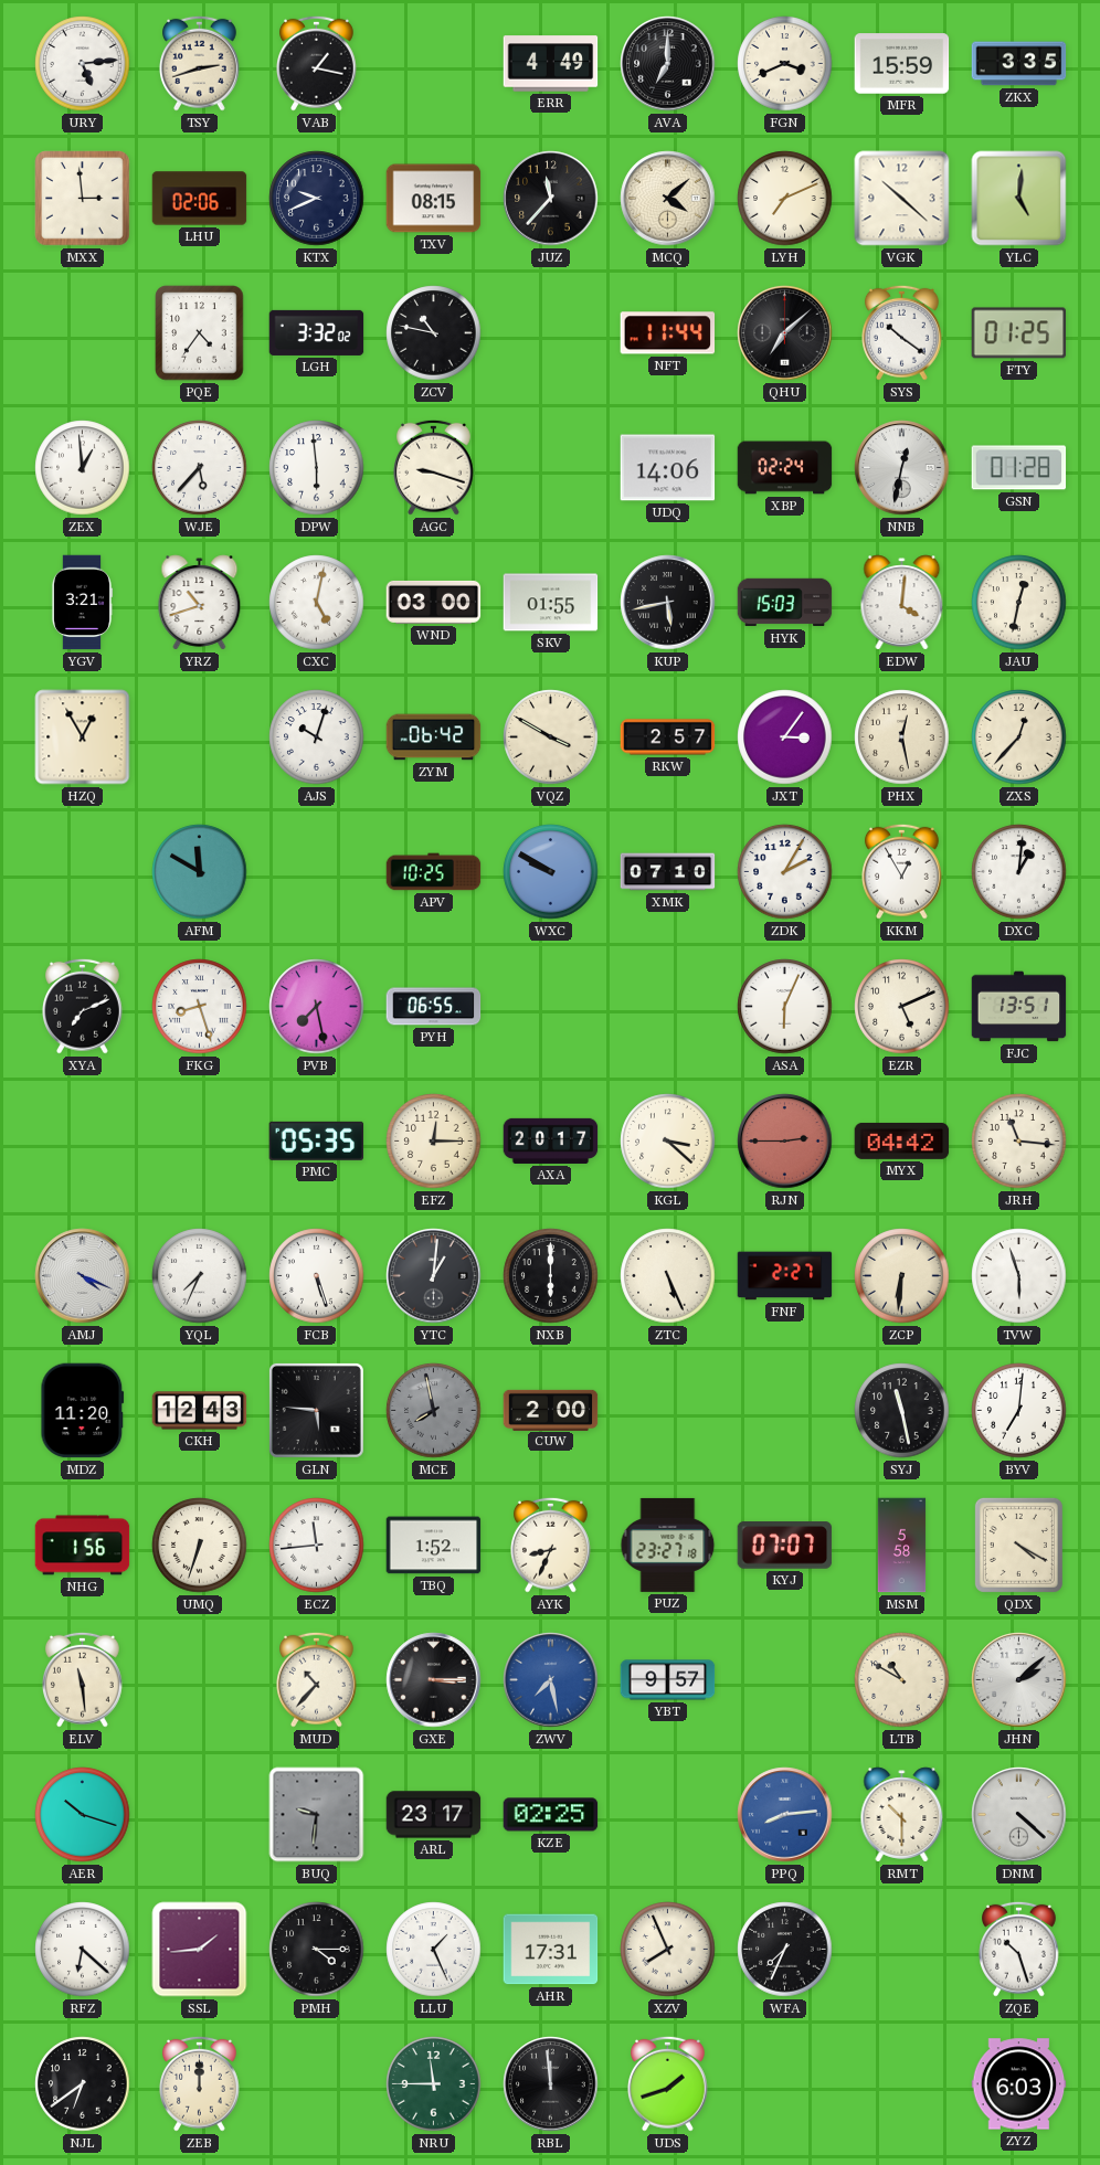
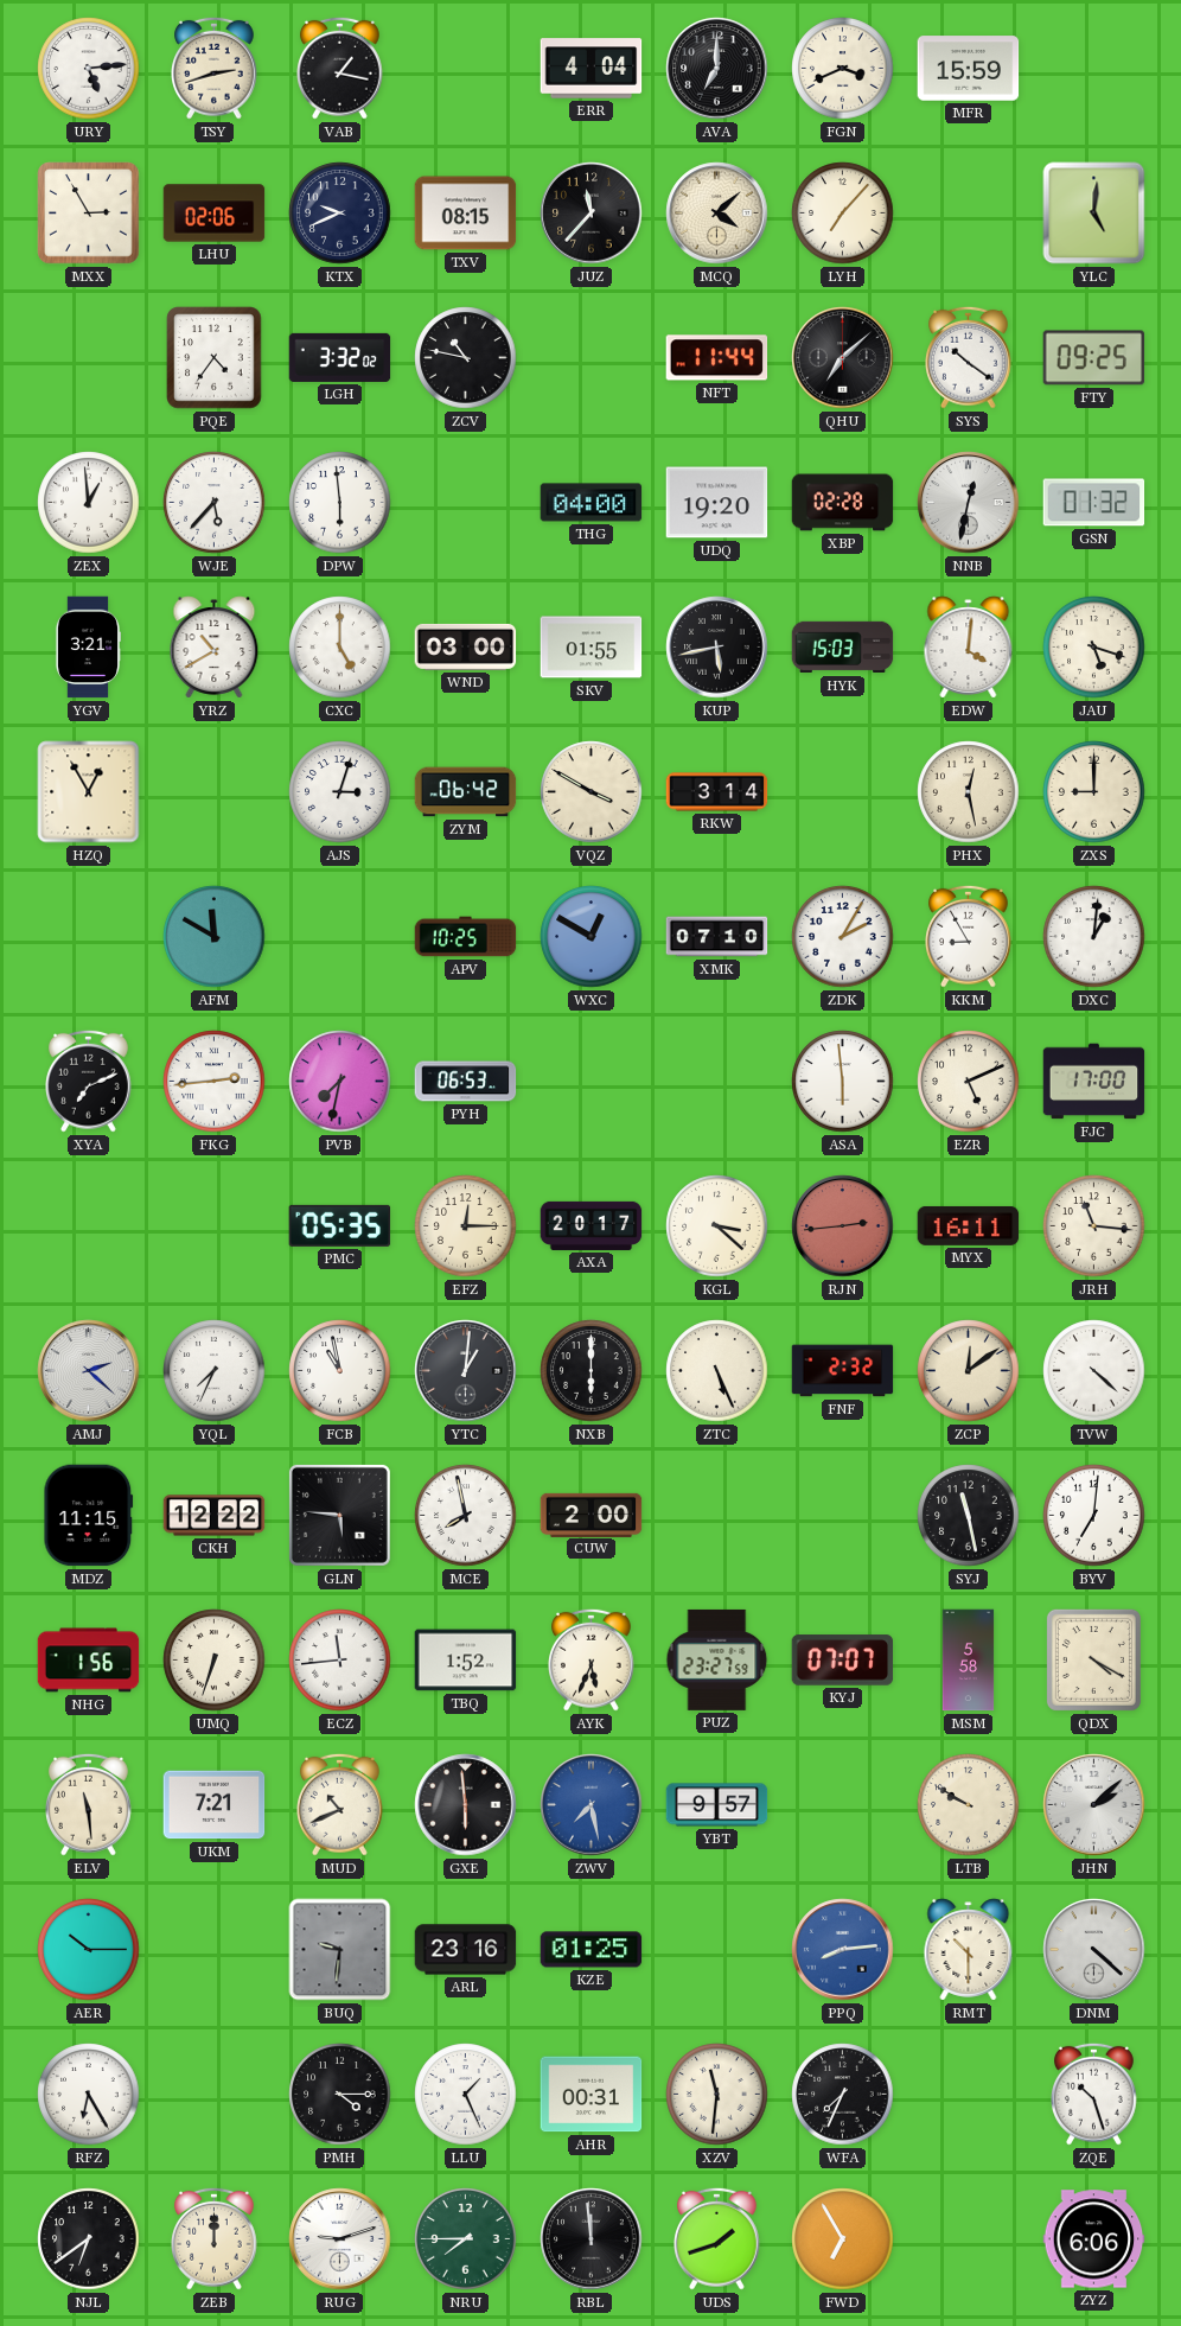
ERR: 4:49 -> 4:04 (592, 69)
ZKX: 3:35 -> none (1019, 64)
MXX: 2:59 -> 2:55 (89, 214)
LYH: 7:11 -> 7:07 (843, 214)
VGK: 10:22 -> none (902, 199)
FTY: 01:25 -> 09:25 (1094, 358)
AGC: 9:18 -> none (434, 467)
THG: none -> 04:00 (592, 503)
UDQ: 14:06 -> 19:20 (717, 503)
XBP: 02:24 -> 02:28 (843, 503)
GSN: 01:28 -> 01:32 (1094, 503)
YRZ: 10:42 -> 10:40 (215, 648)
CXC: 5:02 -> 5:00 (340, 648)
JAU: 12:32 -> 5:18 (1094, 648)
AJS: 10:03 -> 3:03 (340, 792)
RKW: 2:57 -> 3:14 (717, 792)
JXT: 3:06 -> none (785, 737)
ZXS: 12:37 -> 9:00 (1094, 792)
WXC: 9:50 -> 12:50 (592, 937)
KKM: 12:55 -> 8:55 (969, 936)
FKG: 8:27 -> 2:44 (215, 1082)
PVB: 7:28 -> 7:32 (340, 1082)
PYH: 06:55 -> 06:53 (466, 1082)
ASA: 6:04 -> 5:59 (843, 1082)
FJC: 13:51 -> 17:00 (1094, 1082)
RJN: 2:45 -> 2:44 (843, 1226)
MYX: 04:42 -> 16:11 (969, 1225)
AMJ: 4:19 -> 2:22 (89, 1371)
FCB: 5:27 -> 10:58 (340, 1371)
FNF: 2:27 -> 2:32 (843, 1371)
ZCP: 6:31 -> 12:09 (969, 1371)
TVW: 5:57 -> 4:22 (1094, 1371)
MDZ: 11:20 -> 11:15 (89, 1516)
CKH: 12:43 -> 12:22 (215, 1516)
MCE dial: grey -> white (466, 1516)
AYK: 8:34 -> 5:34 (592, 1659)
PUZ: 23:27:18 -> 23:27:59 (717, 1659)
UKM: none -> 7:21 (215, 1805)
MUD: 10:37 -> 10:41 (340, 1804)
GXE: 3:15 -> 5:59 (466, 1805)
LTB: 10:50 -> 9:50 (969, 1805)
AER: 10:18 -> 10:15 (89, 1950)
ARL: 23:17 -> 23:16 (466, 1950)
KZE: 02:25 -> 01:25 (592, 1950)
RFZ: 6:22 -> 6:25 (89, 2095)
SSL: 1:44 -> none (200, 1950)
AHR: 17:31 -> 00:31 (592, 2095)
XZV: 7:56 -> 11:31 (717, 2095)
RUG: none -> 9:12 (340, 2239)
NRU: 11:45 -> 7:45 (466, 2239)
FWD: none -> 6:55 (843, 2239)
ZYZ: 6:03 -> 6:06 (1094, 2239)
